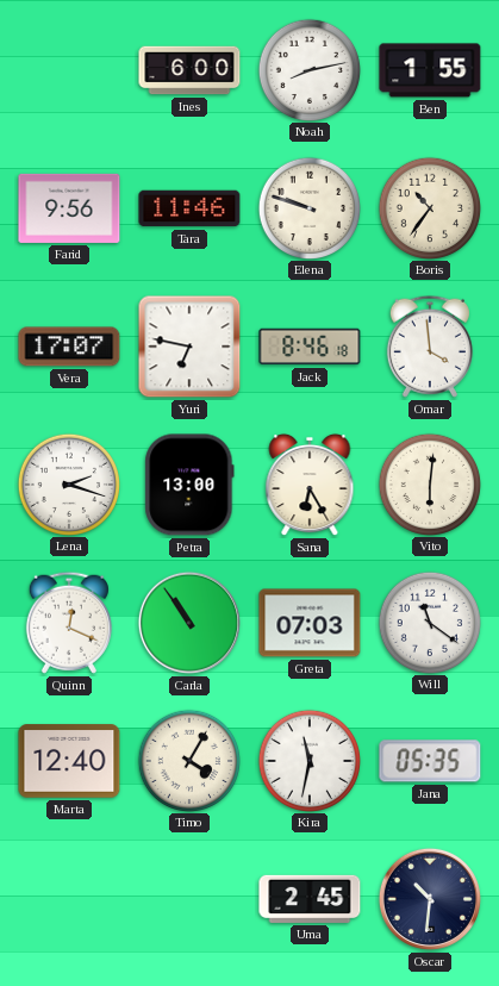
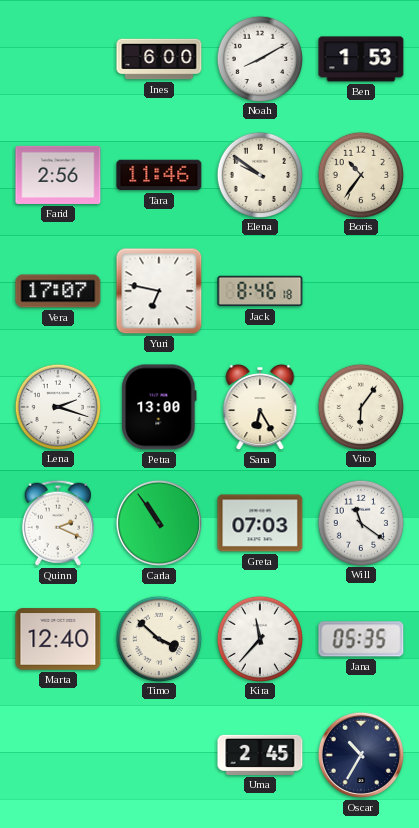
Noah: 8:13 -> 8:10 (259, 58)
Ben: 1:55 -> 1:53 (361, 59)
Farid: 9:56 -> 2:56 (58, 175)
Elena: 9:48 -> 9:51 (259, 174)
Omar: 3:59 -> none (430, 347)
Vito: 6:01 -> 6:06 (360, 406)
Quinn: 12:19 -> 2:19 (58, 523)
Timo: 4:05 -> 3:52 (158, 638)
Kira: 11:32 -> 11:37 (259, 638)
Oscar: 10:31 -> 10:35 (361, 755)
